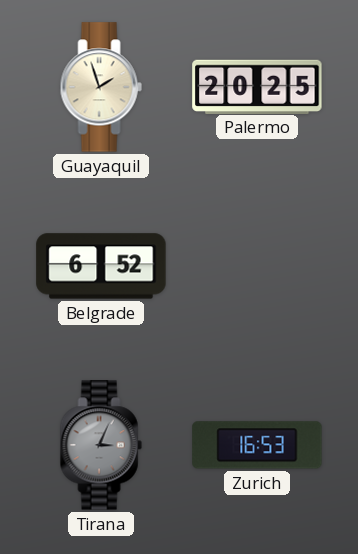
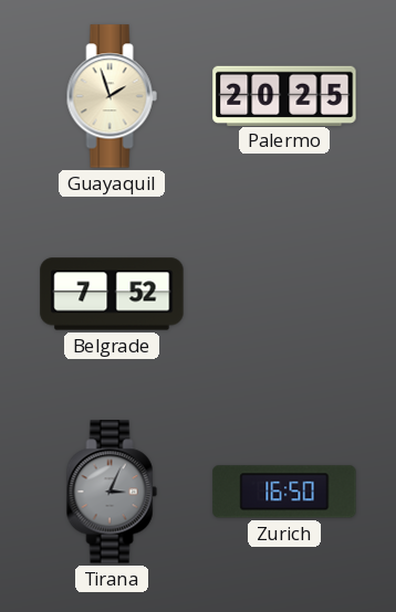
Belgrade: 6:52 -> 7:52 (112, 294)
Zurich: 16:53 -> 16:50 (284, 492)
